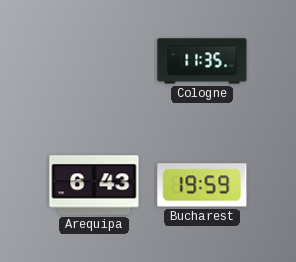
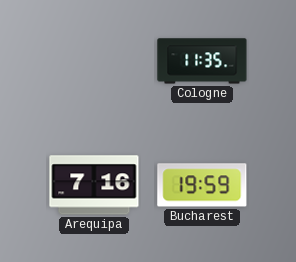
Arequipa: 6:43 -> 7:16 (94, 185)
